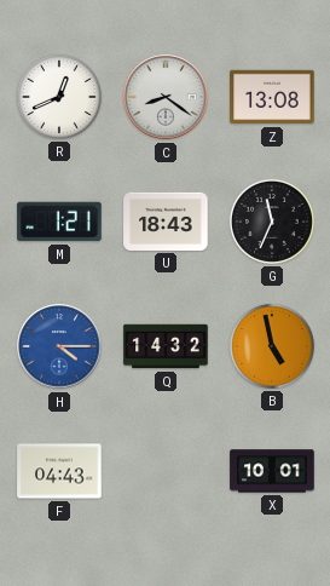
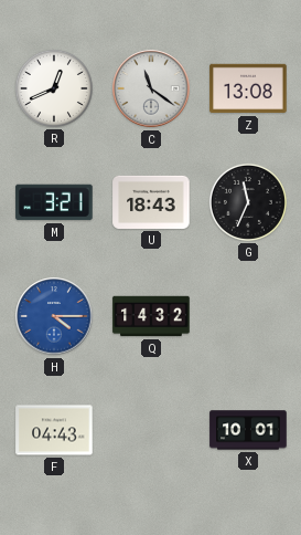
C: 8:21 -> 11:21 (151, 88)
M: 1:21 -> 3:21 (54, 202)
B: 4:58 -> none (272, 346)
